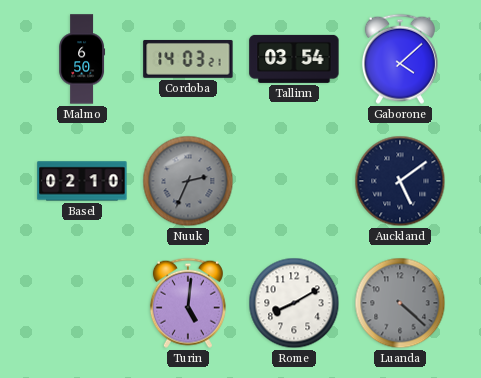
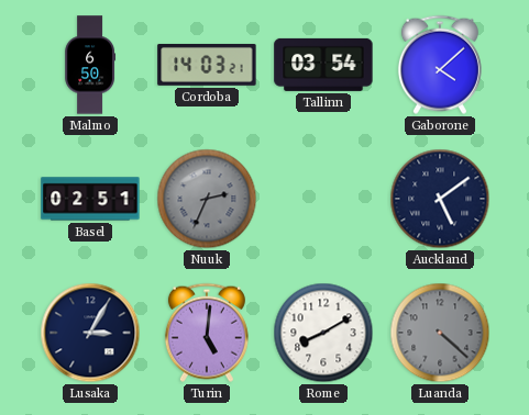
Basel: 02:10 -> 02:51 (90, 199)
Lusaka: none -> 3:05 (90, 333)
